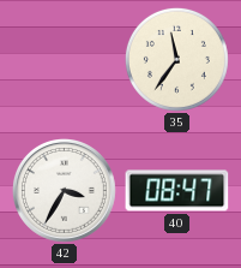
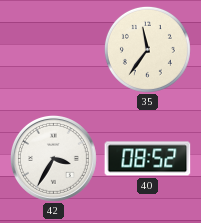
40: 08:47 -> 08:52 (148, 159)
